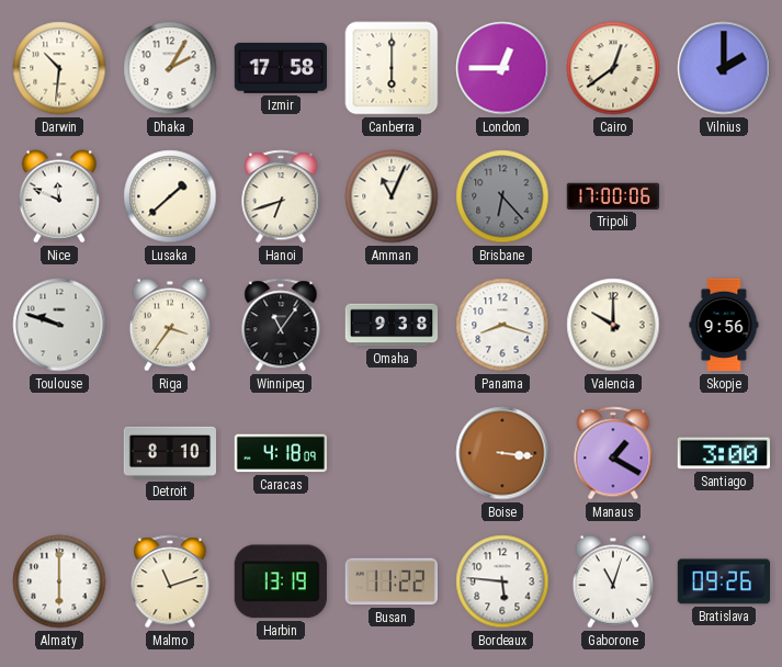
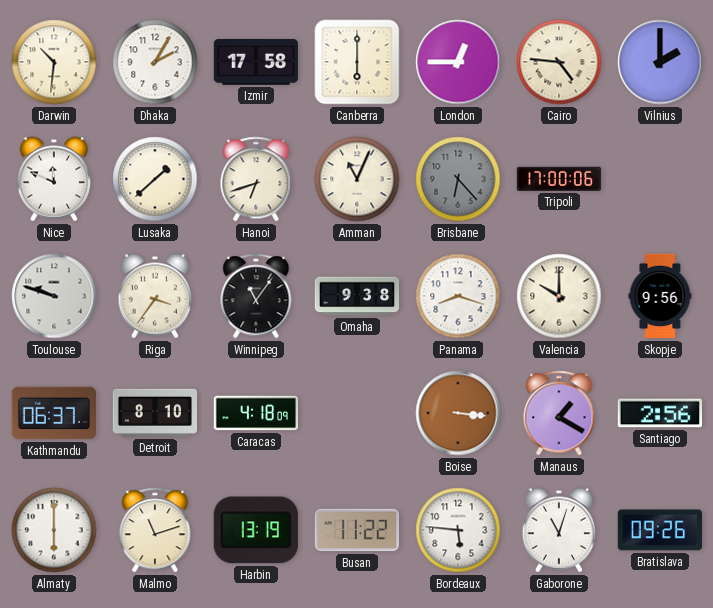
Cairo: 12:39 -> 4:46 (559, 62)
Kathmandu: none -> 06:37 (53, 413)
Santiago: 3:00 -> 2:56 (659, 413)
